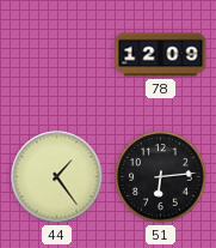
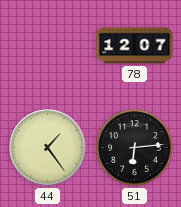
78: 12:09 -> 12:07 (135, 46)
